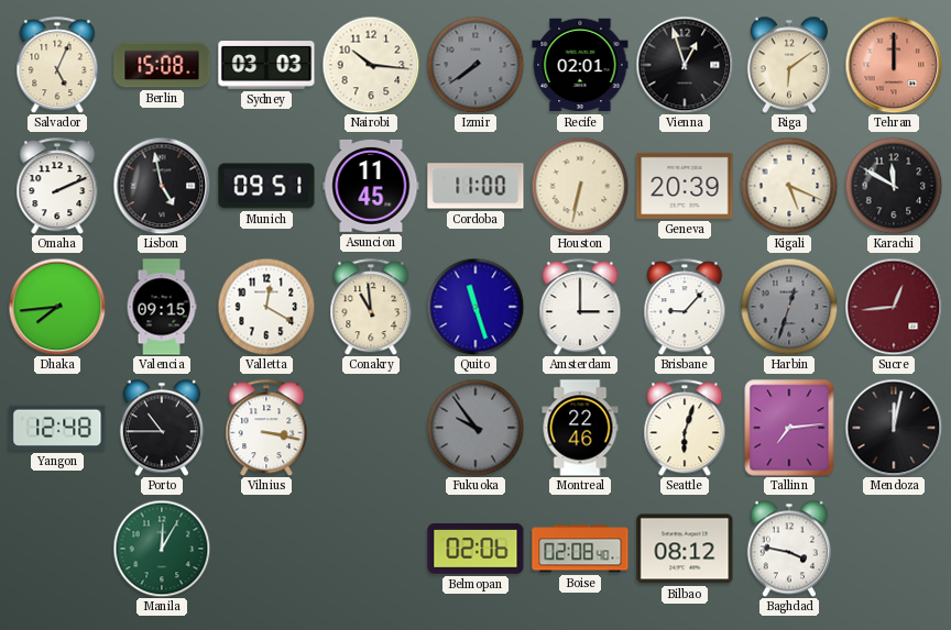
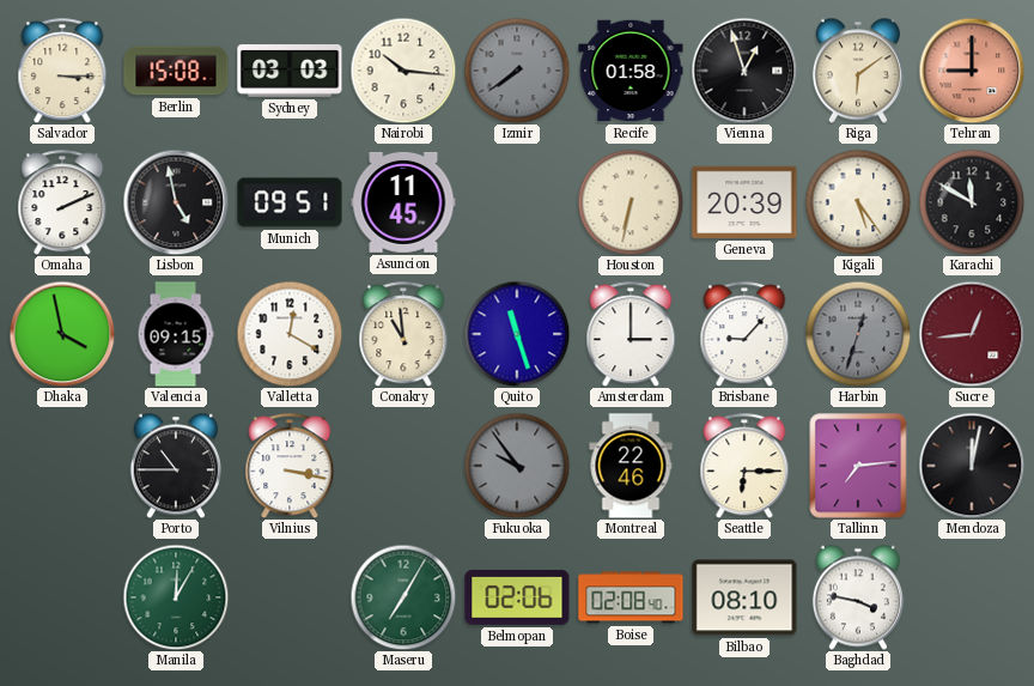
Salvador: 5:04 -> 3:15 (62, 71)
Recife: 02:01 -> 01:58 (631, 71)
Tehran: 12:00 -> 9:00 (972, 71)
Cordoba: 11:00 -> none (475, 186)
Kigali: 5:19 -> 5:24 (858, 202)
Dhaka: 7:44 -> 3:58 (62, 334)
Yangon: 12:48 -> none (57, 428)
Seattle: 6:03 -> 6:15 (744, 466)
Maseru: none -> 7:05 (403, 597)
Bilbao: 08:12 -> 08:10 (744, 597)
